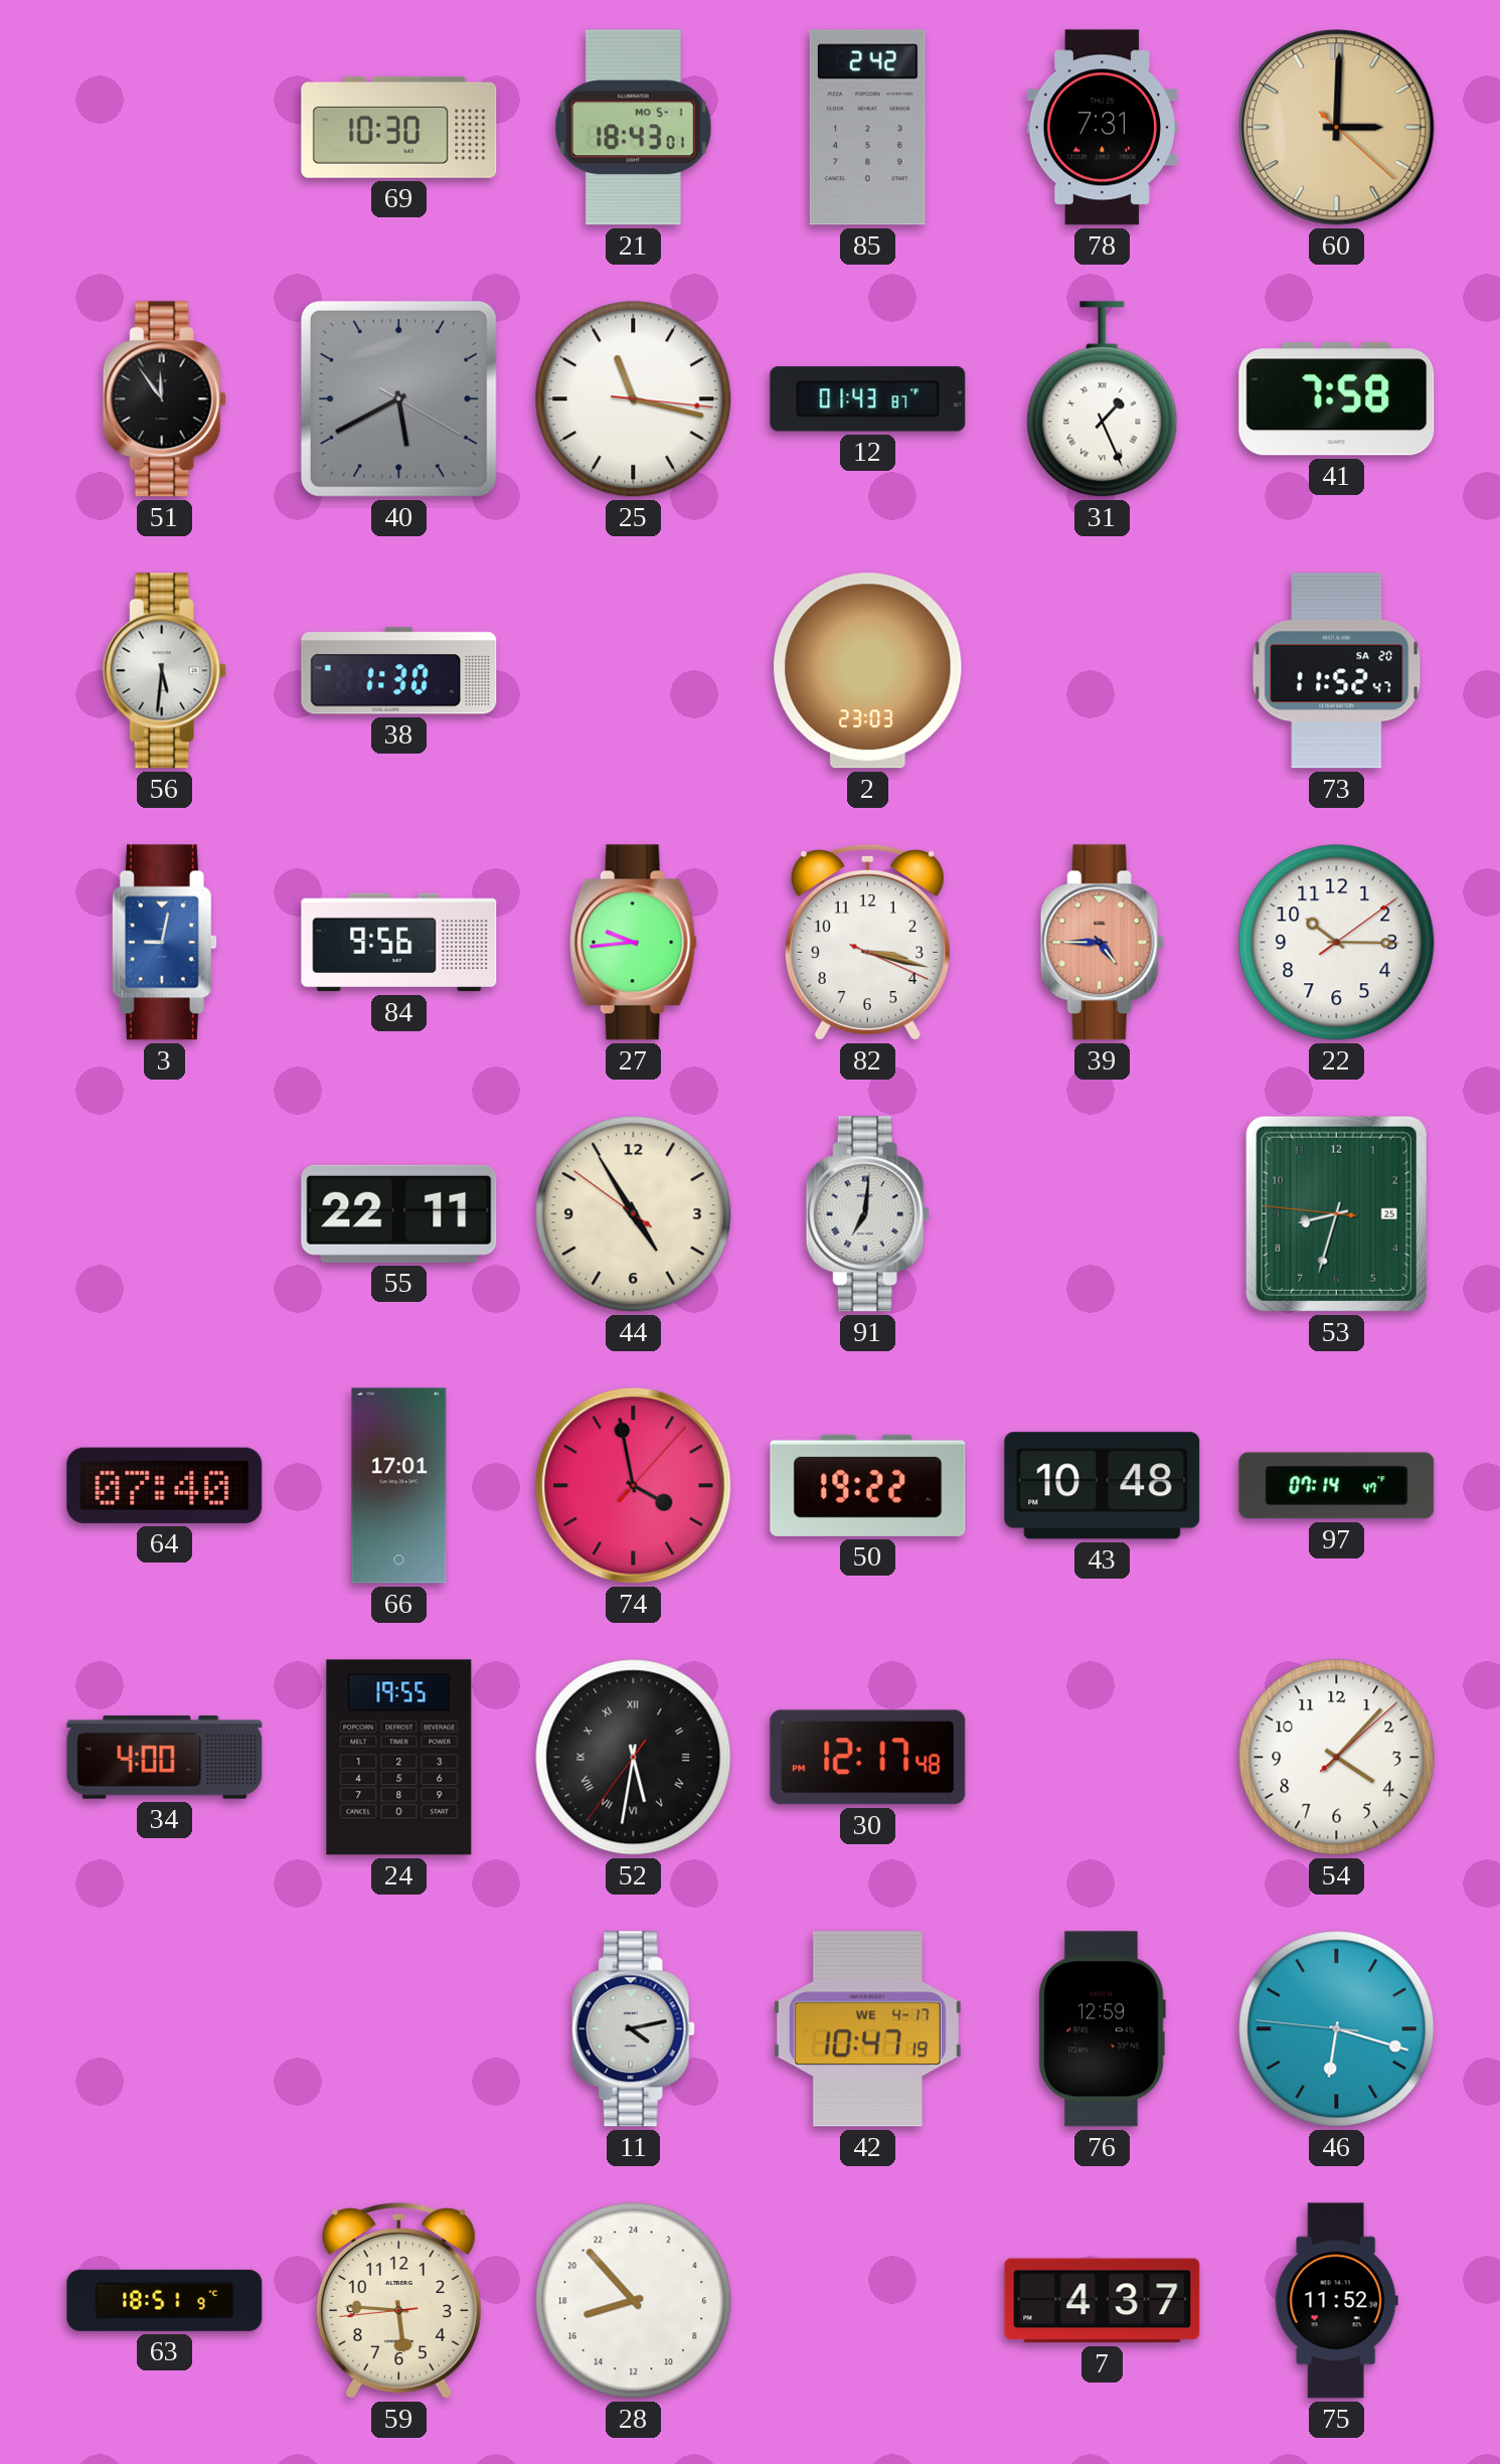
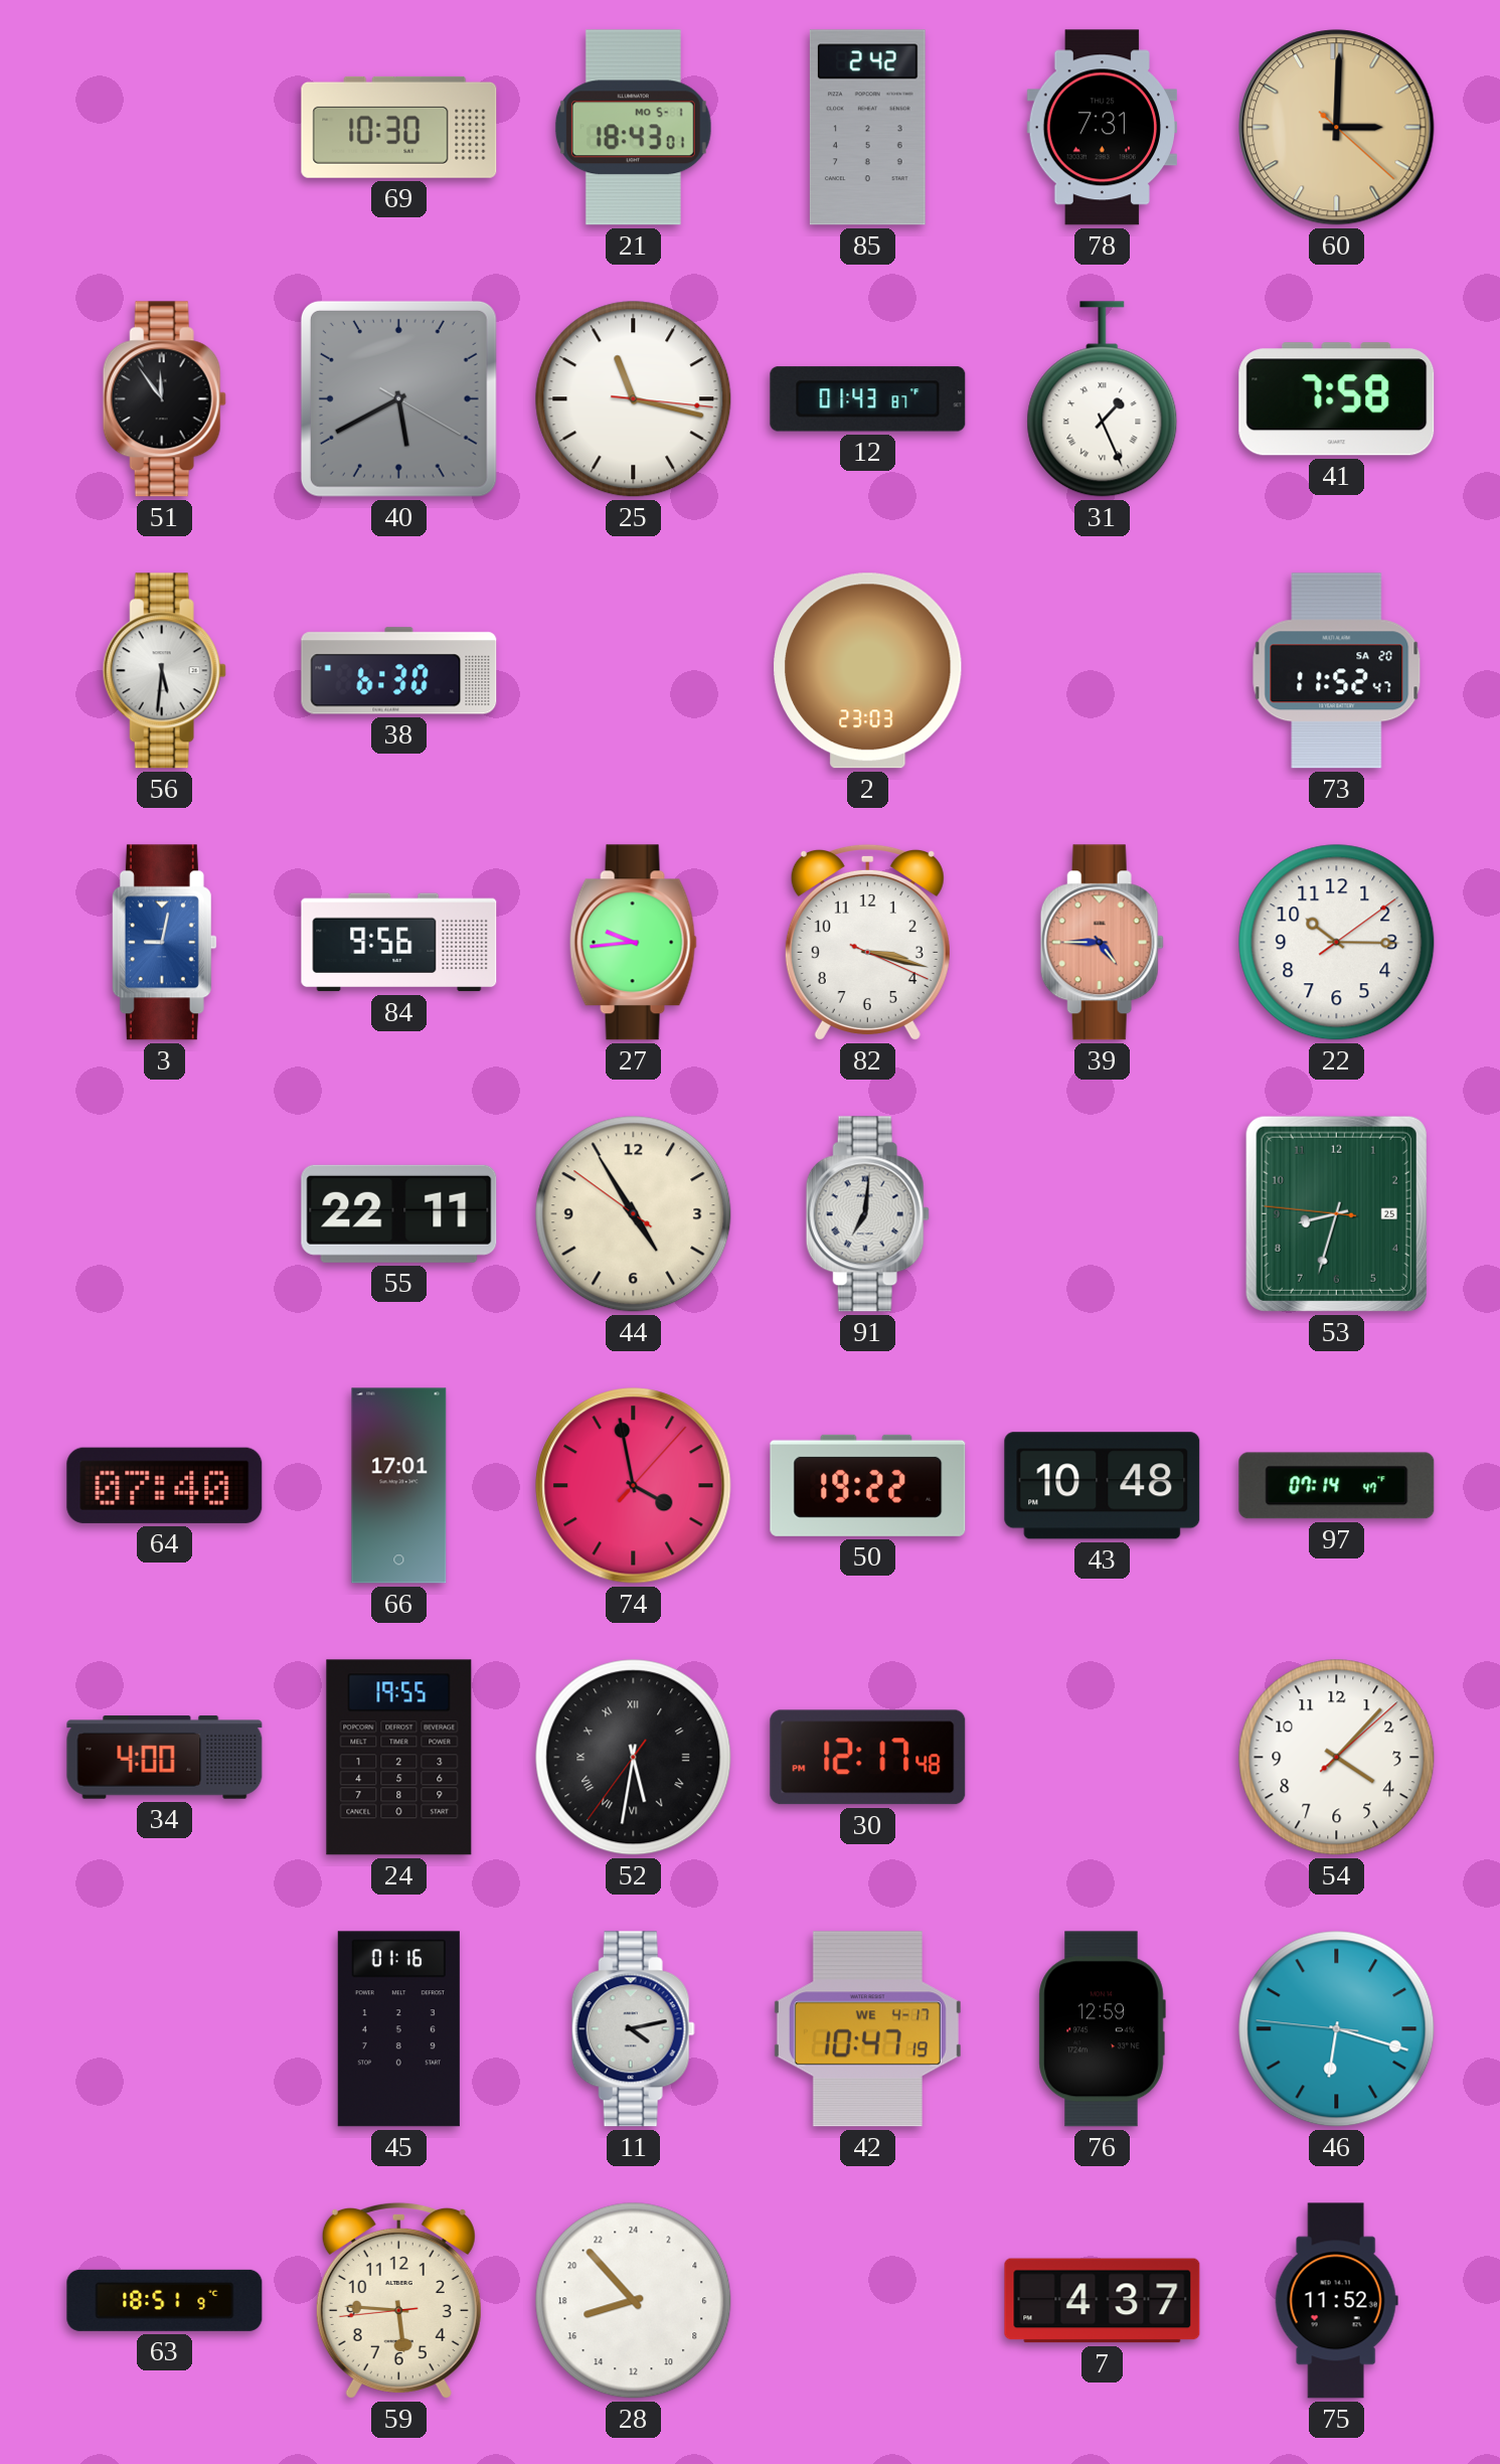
38: 1:30 -> 6:30 (399, 671)
45: none -> 01:16 (398, 2029)
